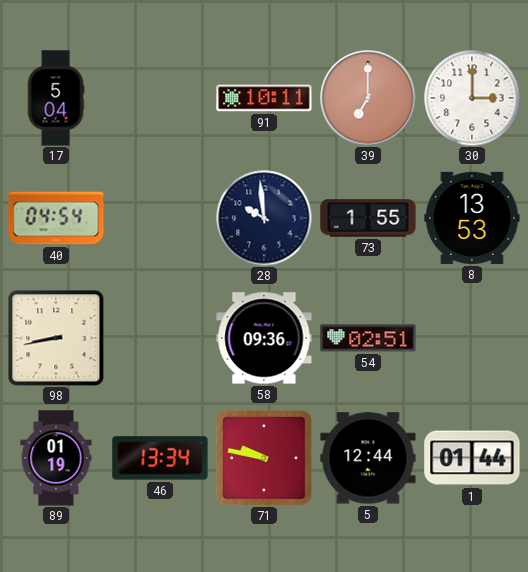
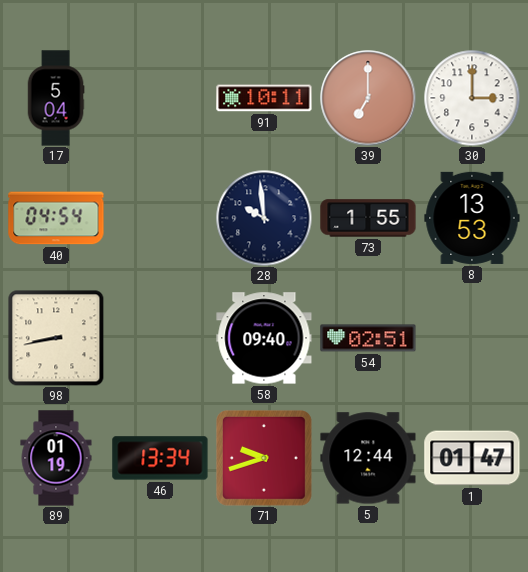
58: 09:36 -> 09:40 (264, 338)
71: 9:47 -> 9:42 (264, 458)
1: 01:44 -> 01:47 (472, 458)
